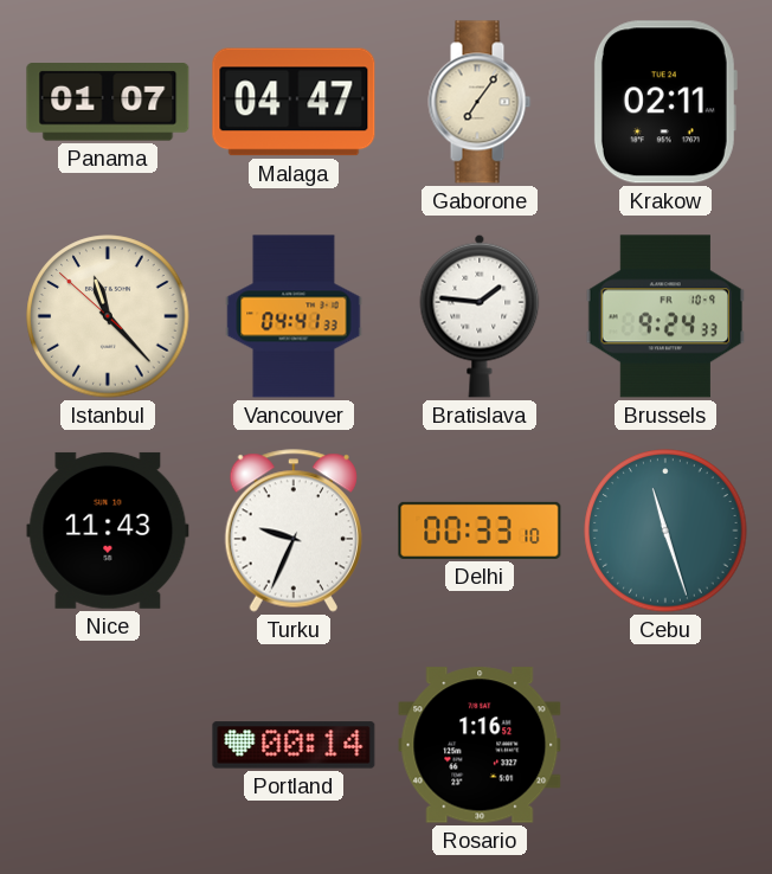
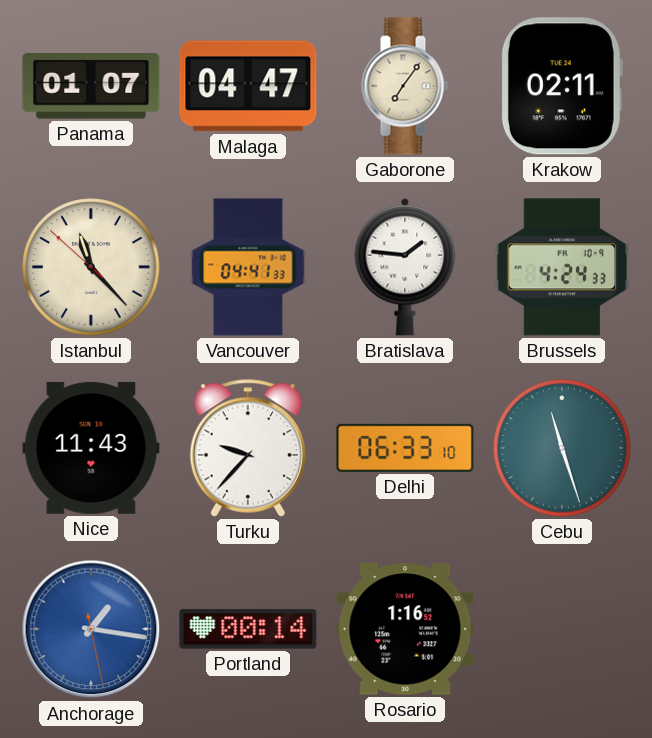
Brussels: 9:24 -> 4:24 (562, 267)
Turku: 9:34 -> 9:37 (247, 448)
Delhi: 00:33 -> 06:33 (405, 448)
Anchorage: none -> 1:16 (91, 629)
